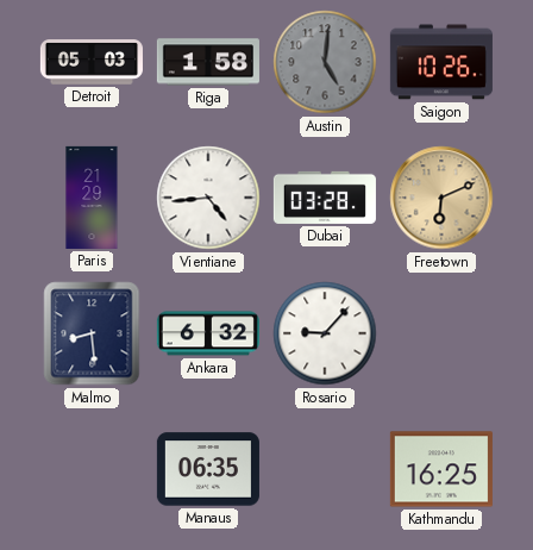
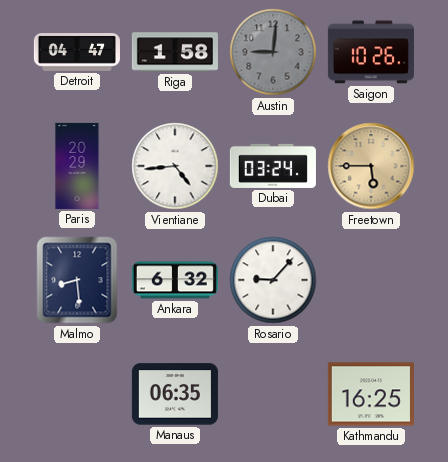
Detroit: 05:03 -> 04:47 (77, 52)
Austin: 5:01 -> 9:01 (273, 52)
Paris: 21:29 -> 20:29 (77, 166)
Dubai: 03:28 -> 03:24 (273, 166)
Freetown: 6:11 -> 5:45 (371, 166)
